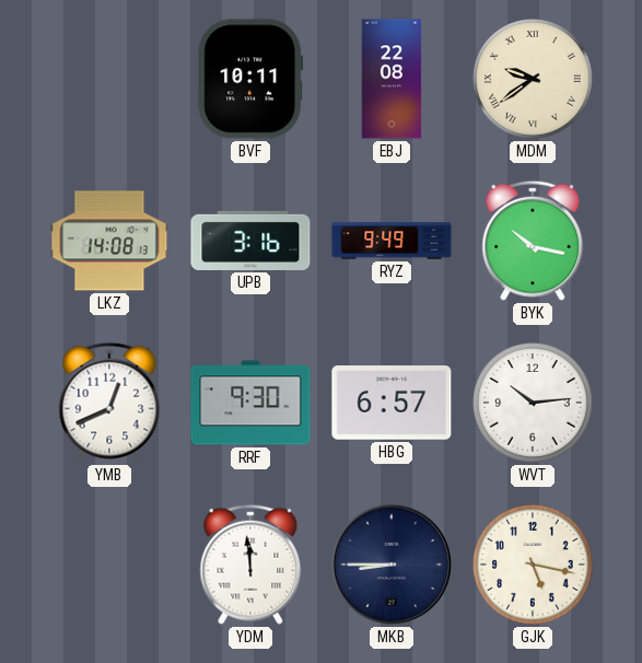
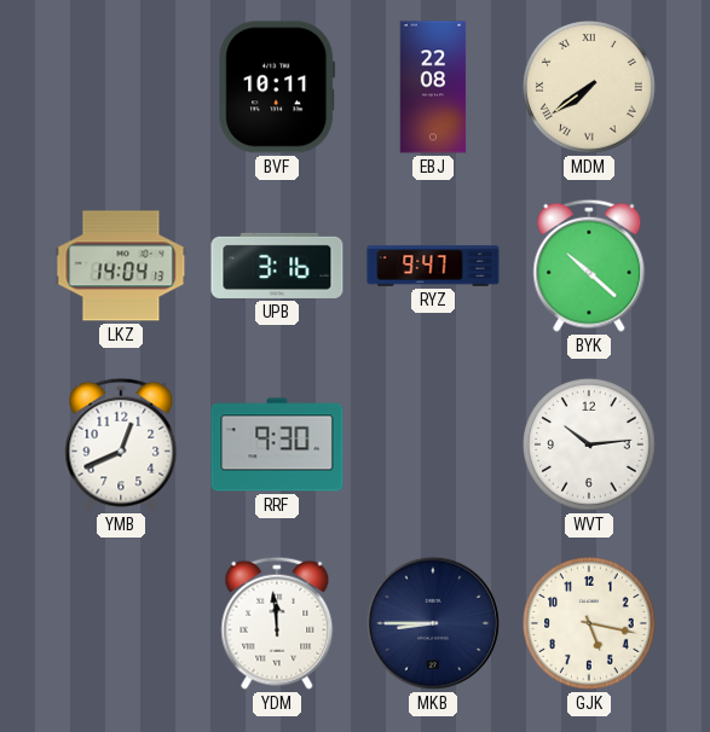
MDM: 9:39 -> 7:39 (590, 88)
LKZ: 14:08 -> 14:04 (121, 266)
RYZ: 9:49 -> 9:47 (433, 266)
BYK: 10:17 -> 10:22 (589, 266)
HBG: 6:57 -> none (392, 403)
